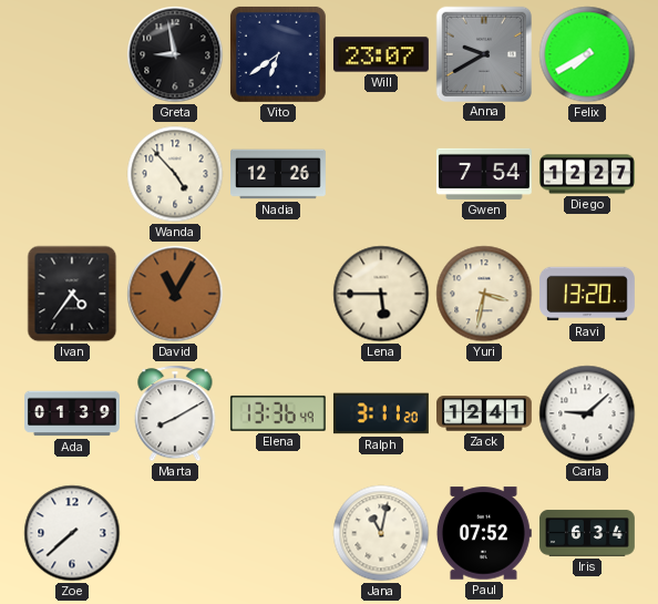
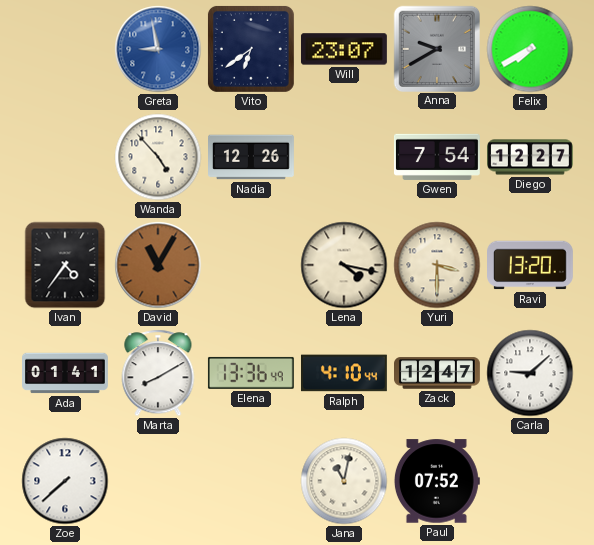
Greta dial: black -> blue (158, 49)
Lena: 5:45 -> 4:17 (344, 265)
Yuri: 3:32 -> 3:30 (437, 265)
Ada: 01:39 -> 01:41 (66, 373)
Ralph: 3:11 -> 4:10 (344, 373)
Zack: 12:41 -> 12:47 (438, 373)
Iris: 6:34 -> none (588, 533)
